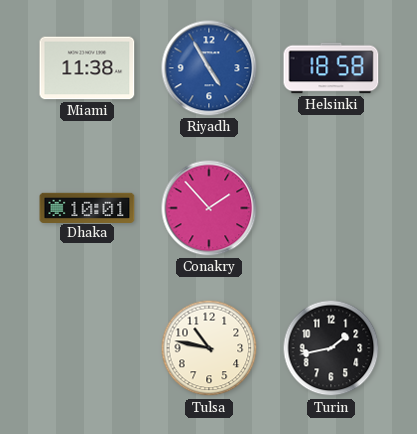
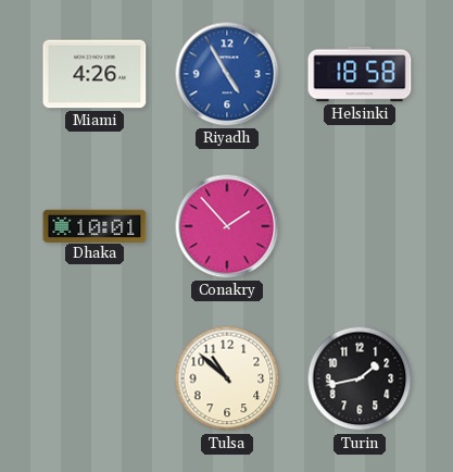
Miami: 11:38 -> 4:26 (95, 74)
Tulsa: 10:47 -> 10:52 (227, 378)
